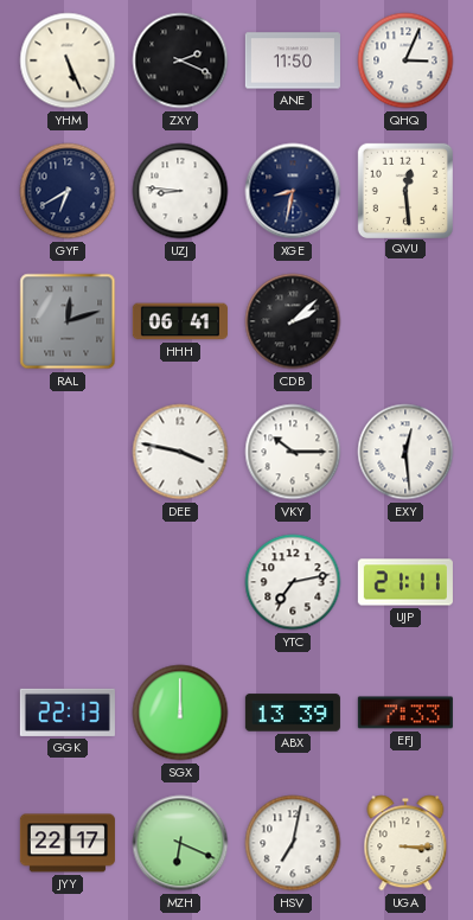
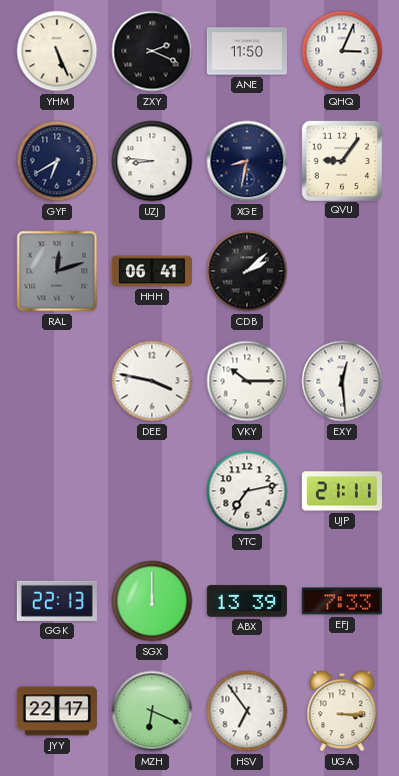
QVU: 12:29 -> 9:06 (341, 160)
HSV: 7:02 -> 6:54 (247, 711)
